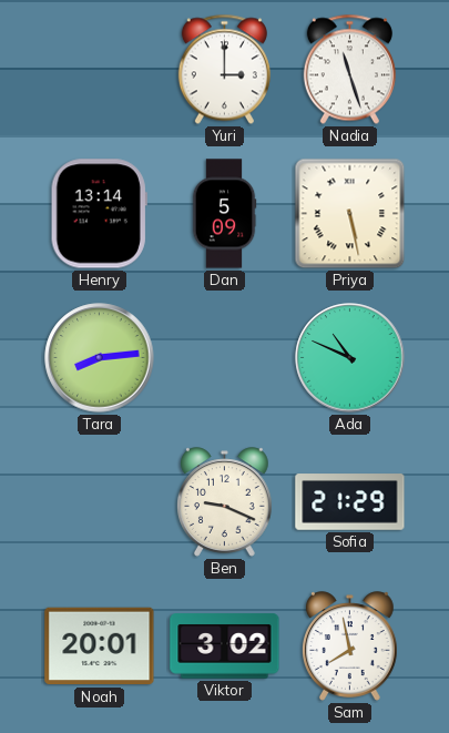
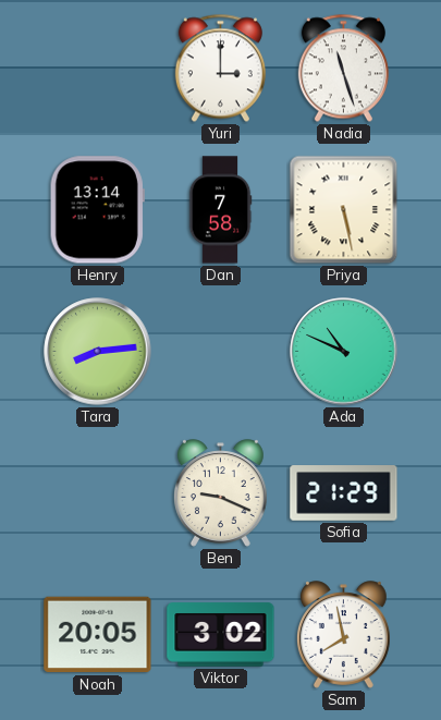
Dan: 5:09 -> 7:58 (220, 210)
Noah: 20:01 -> 20:05 (98, 635)
